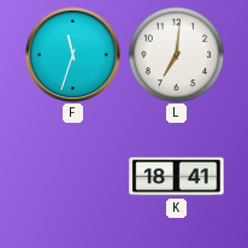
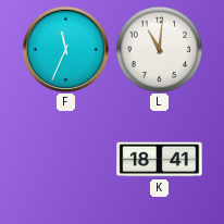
F: 11:33 -> 11:34 (65, 49)
L: 7:01 -> 11:01 (159, 49)
